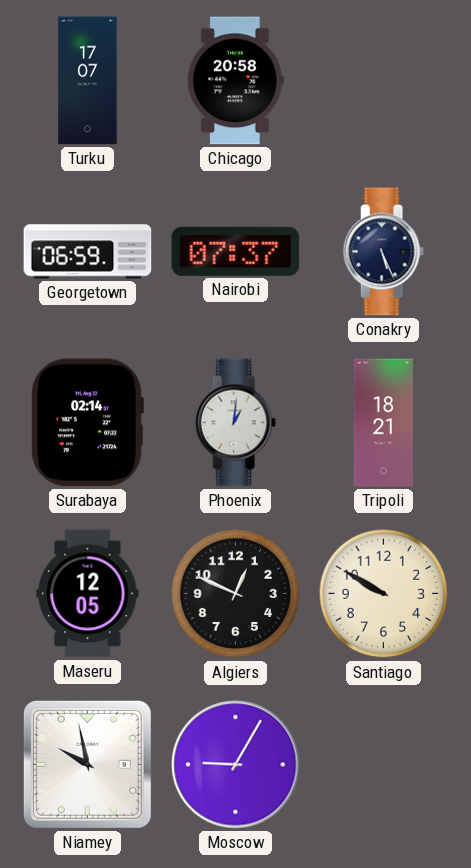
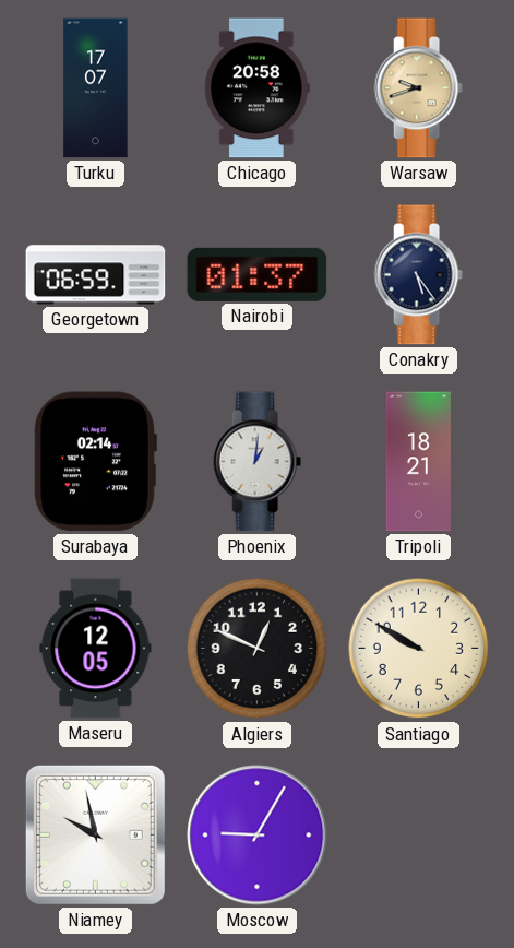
Warsaw: none -> 9:42 (418, 88)
Nairobi: 07:37 -> 01:37 (258, 274)
Conakry: 5:26 -> 5:24 (418, 275)
